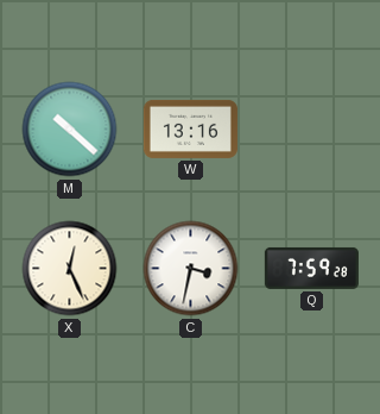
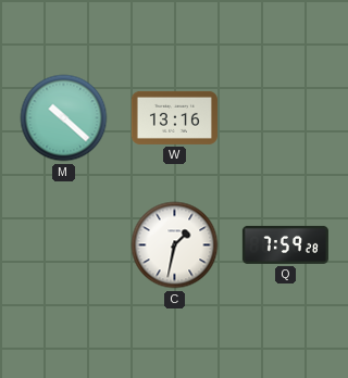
X: 12:26 -> none (70, 269)
C: 3:32 -> 1:32 (175, 245)
